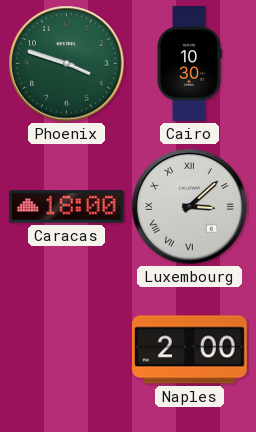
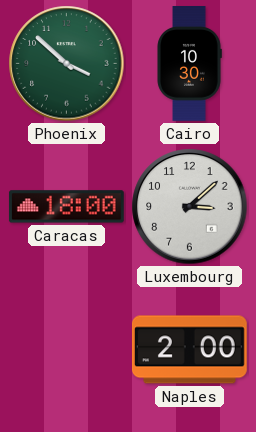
Phoenix: 3:48 -> 3:52 (67, 64)
Luxembourg numerals: Roman -> Arabic (190, 207)
